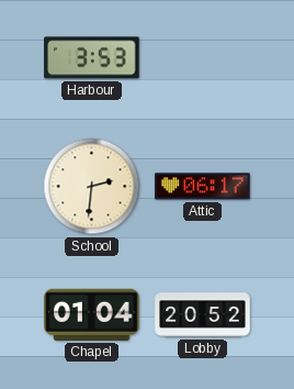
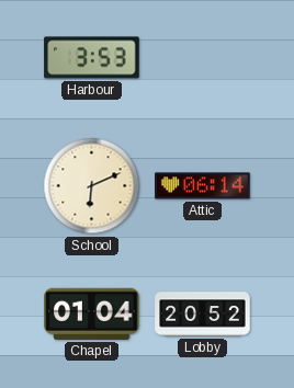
School: 2:31 -> 6:11 (92, 186)
Attic: 06:17 -> 06:14 (203, 186)
